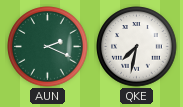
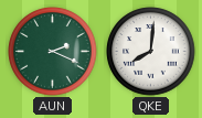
QKE: 7:32 -> 8:01 (151, 52)
